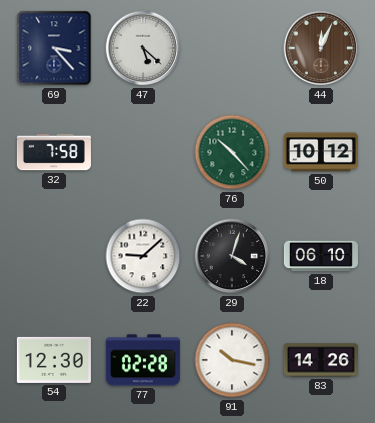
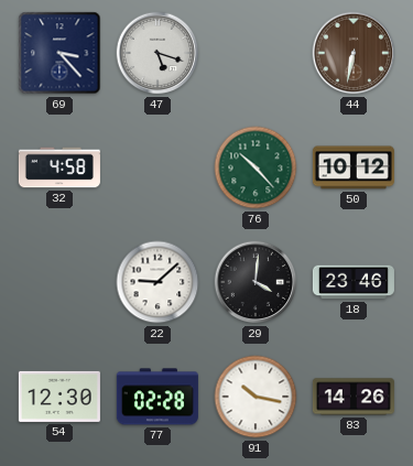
47: 5:22 -> 5:18 (157, 53)
44: 12:04 -> 6:32 (354, 53)
32: 7:58 -> 4:58 (59, 167)
29: 4:03 -> 4:01 (256, 282)
18: 06:10 -> 23:46 (354, 282)
